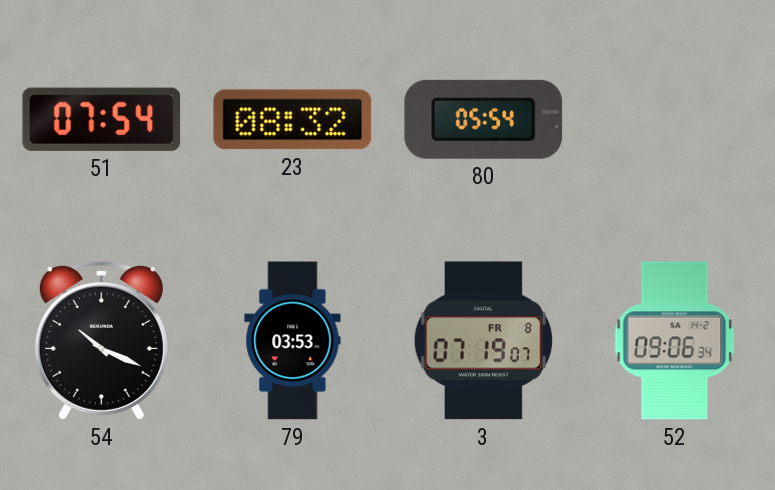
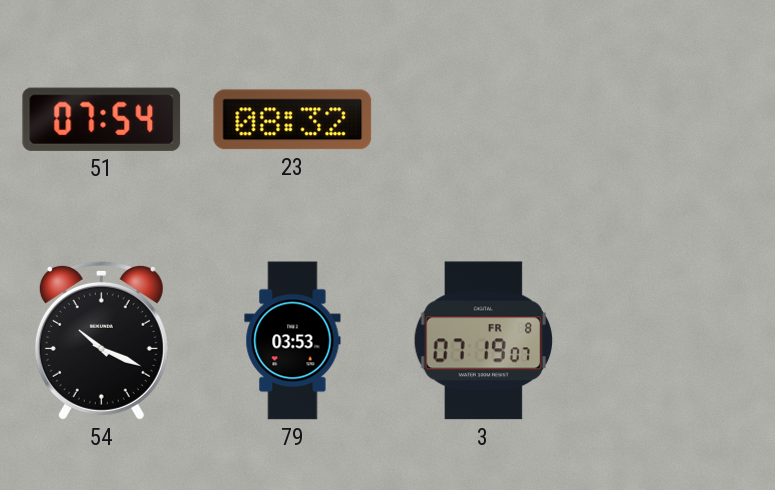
80: 05:54 -> none (484, 119)
52: 09:06 -> none (675, 341)
